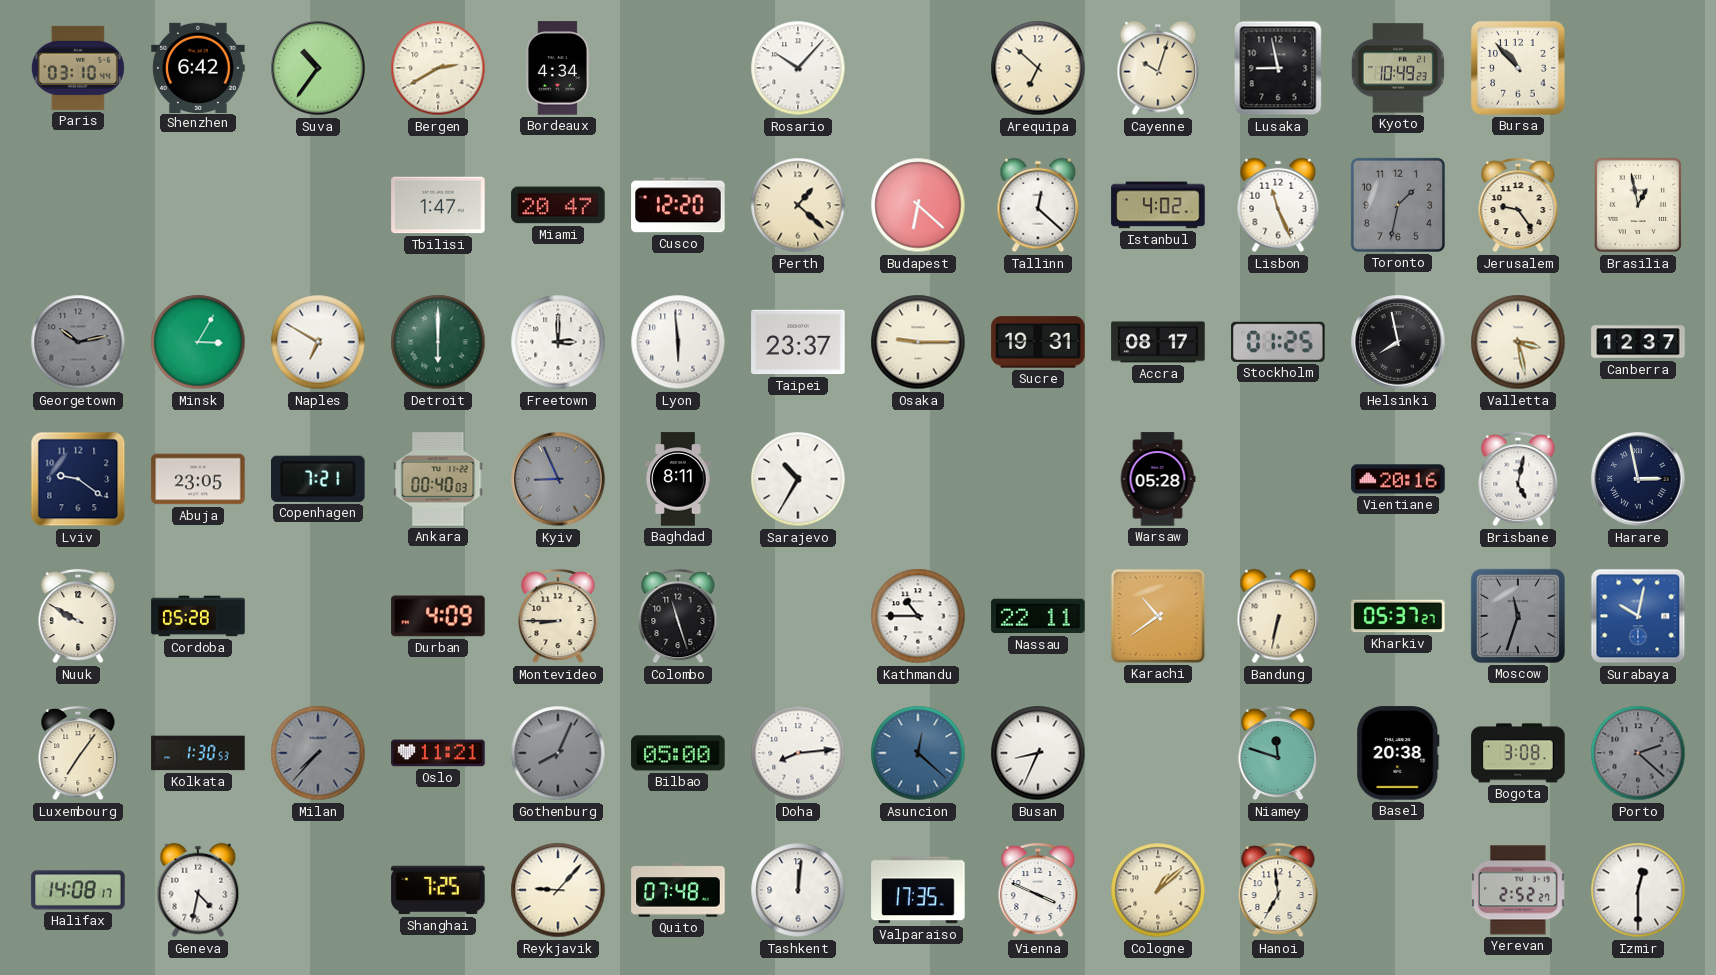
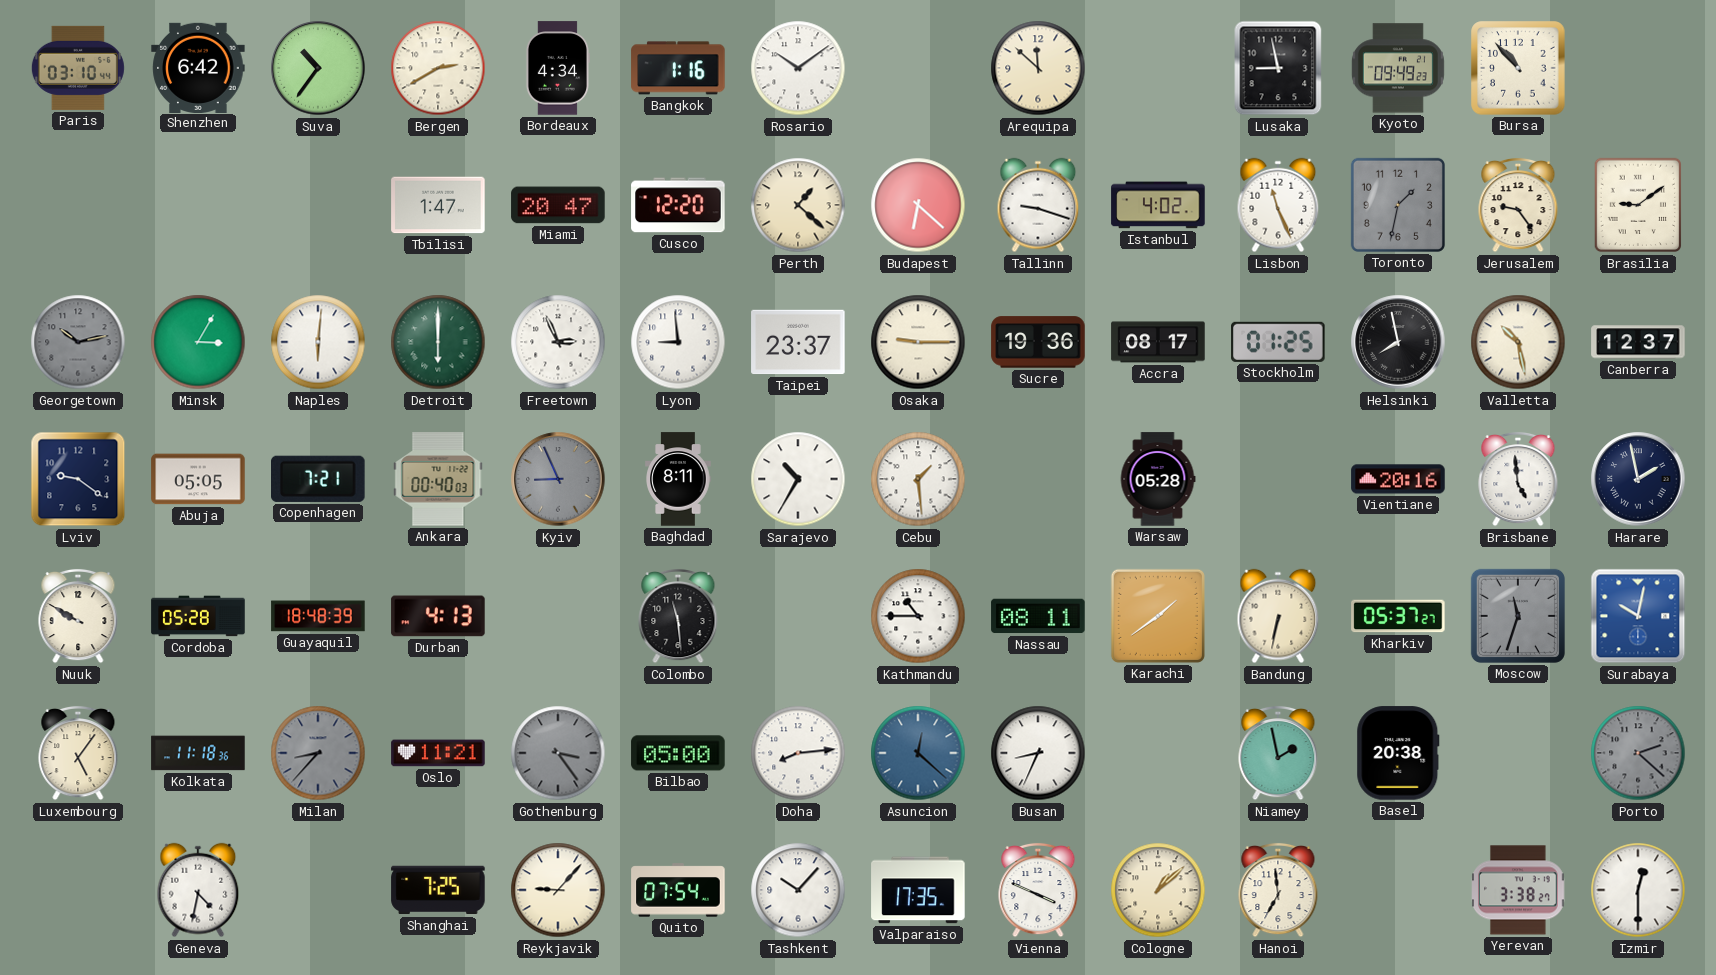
Bangkok: none -> 1:16 (678, 68)
Rosario: 10:07 -> 10:09 (798, 68)
Arequipa: 6:52 -> 11:52 (1038, 68)
Cayenne: 10:03 -> none (1158, 68)
Kyoto: 10:49 -> 09:49 (1398, 68)
Tallinn: 12:22 -> 9:18 (1038, 205)
Brasilia: 12:58 -> 9:09 (1638, 205)
Naples: 6:50 -> 6:01 (318, 342)
Freetown: 3:00 -> 2:56 (558, 342)
Lyon: 5:59 -> 8:59 (678, 342)
Sucre: 19:31 -> 19:36 (1038, 342)
Valletta: 3:28 -> 10:28 (1518, 342)
Abuja: 23:05 -> 05:05 (198, 479)
Cebu: none -> 1:29 (918, 479)
Brisbane: 5:02 -> 4:59 (1518, 479)
Harare: 2:58 -> 1:58 (1638, 479)
Guayaquil: none -> 18:48 (318, 616)
Durban: 4:09 -> 4:13 (438, 616)
Montevideo: 8:45 -> none (558, 616)
Colombo: 11:27 -> 11:29 (678, 616)
Nassau: 22:11 -> 08:11 (1038, 616)
Karachi: 10:39 -> 1:39 (1158, 616)
Luxembourg: 7:06 -> 5:06 (78, 753)
Kolkata: 1:30 -> 11:18 (198, 753)
Milan: 7:37 -> 8:37 (318, 753)
Gothenburg: 8:04 -> 3:24 (558, 753)
Niamey: 11:48 -> 1:58 (1278, 753)
Bogota: 3:08 -> none (1518, 753)
Halifax: 14:08 -> none (78, 890)
Quito: 07:48 -> 07:54 (678, 890)
Tashkent: 12:01 -> 10:07 (798, 890)
Yerevan: 2:52 -> 3:38 (1518, 890)
